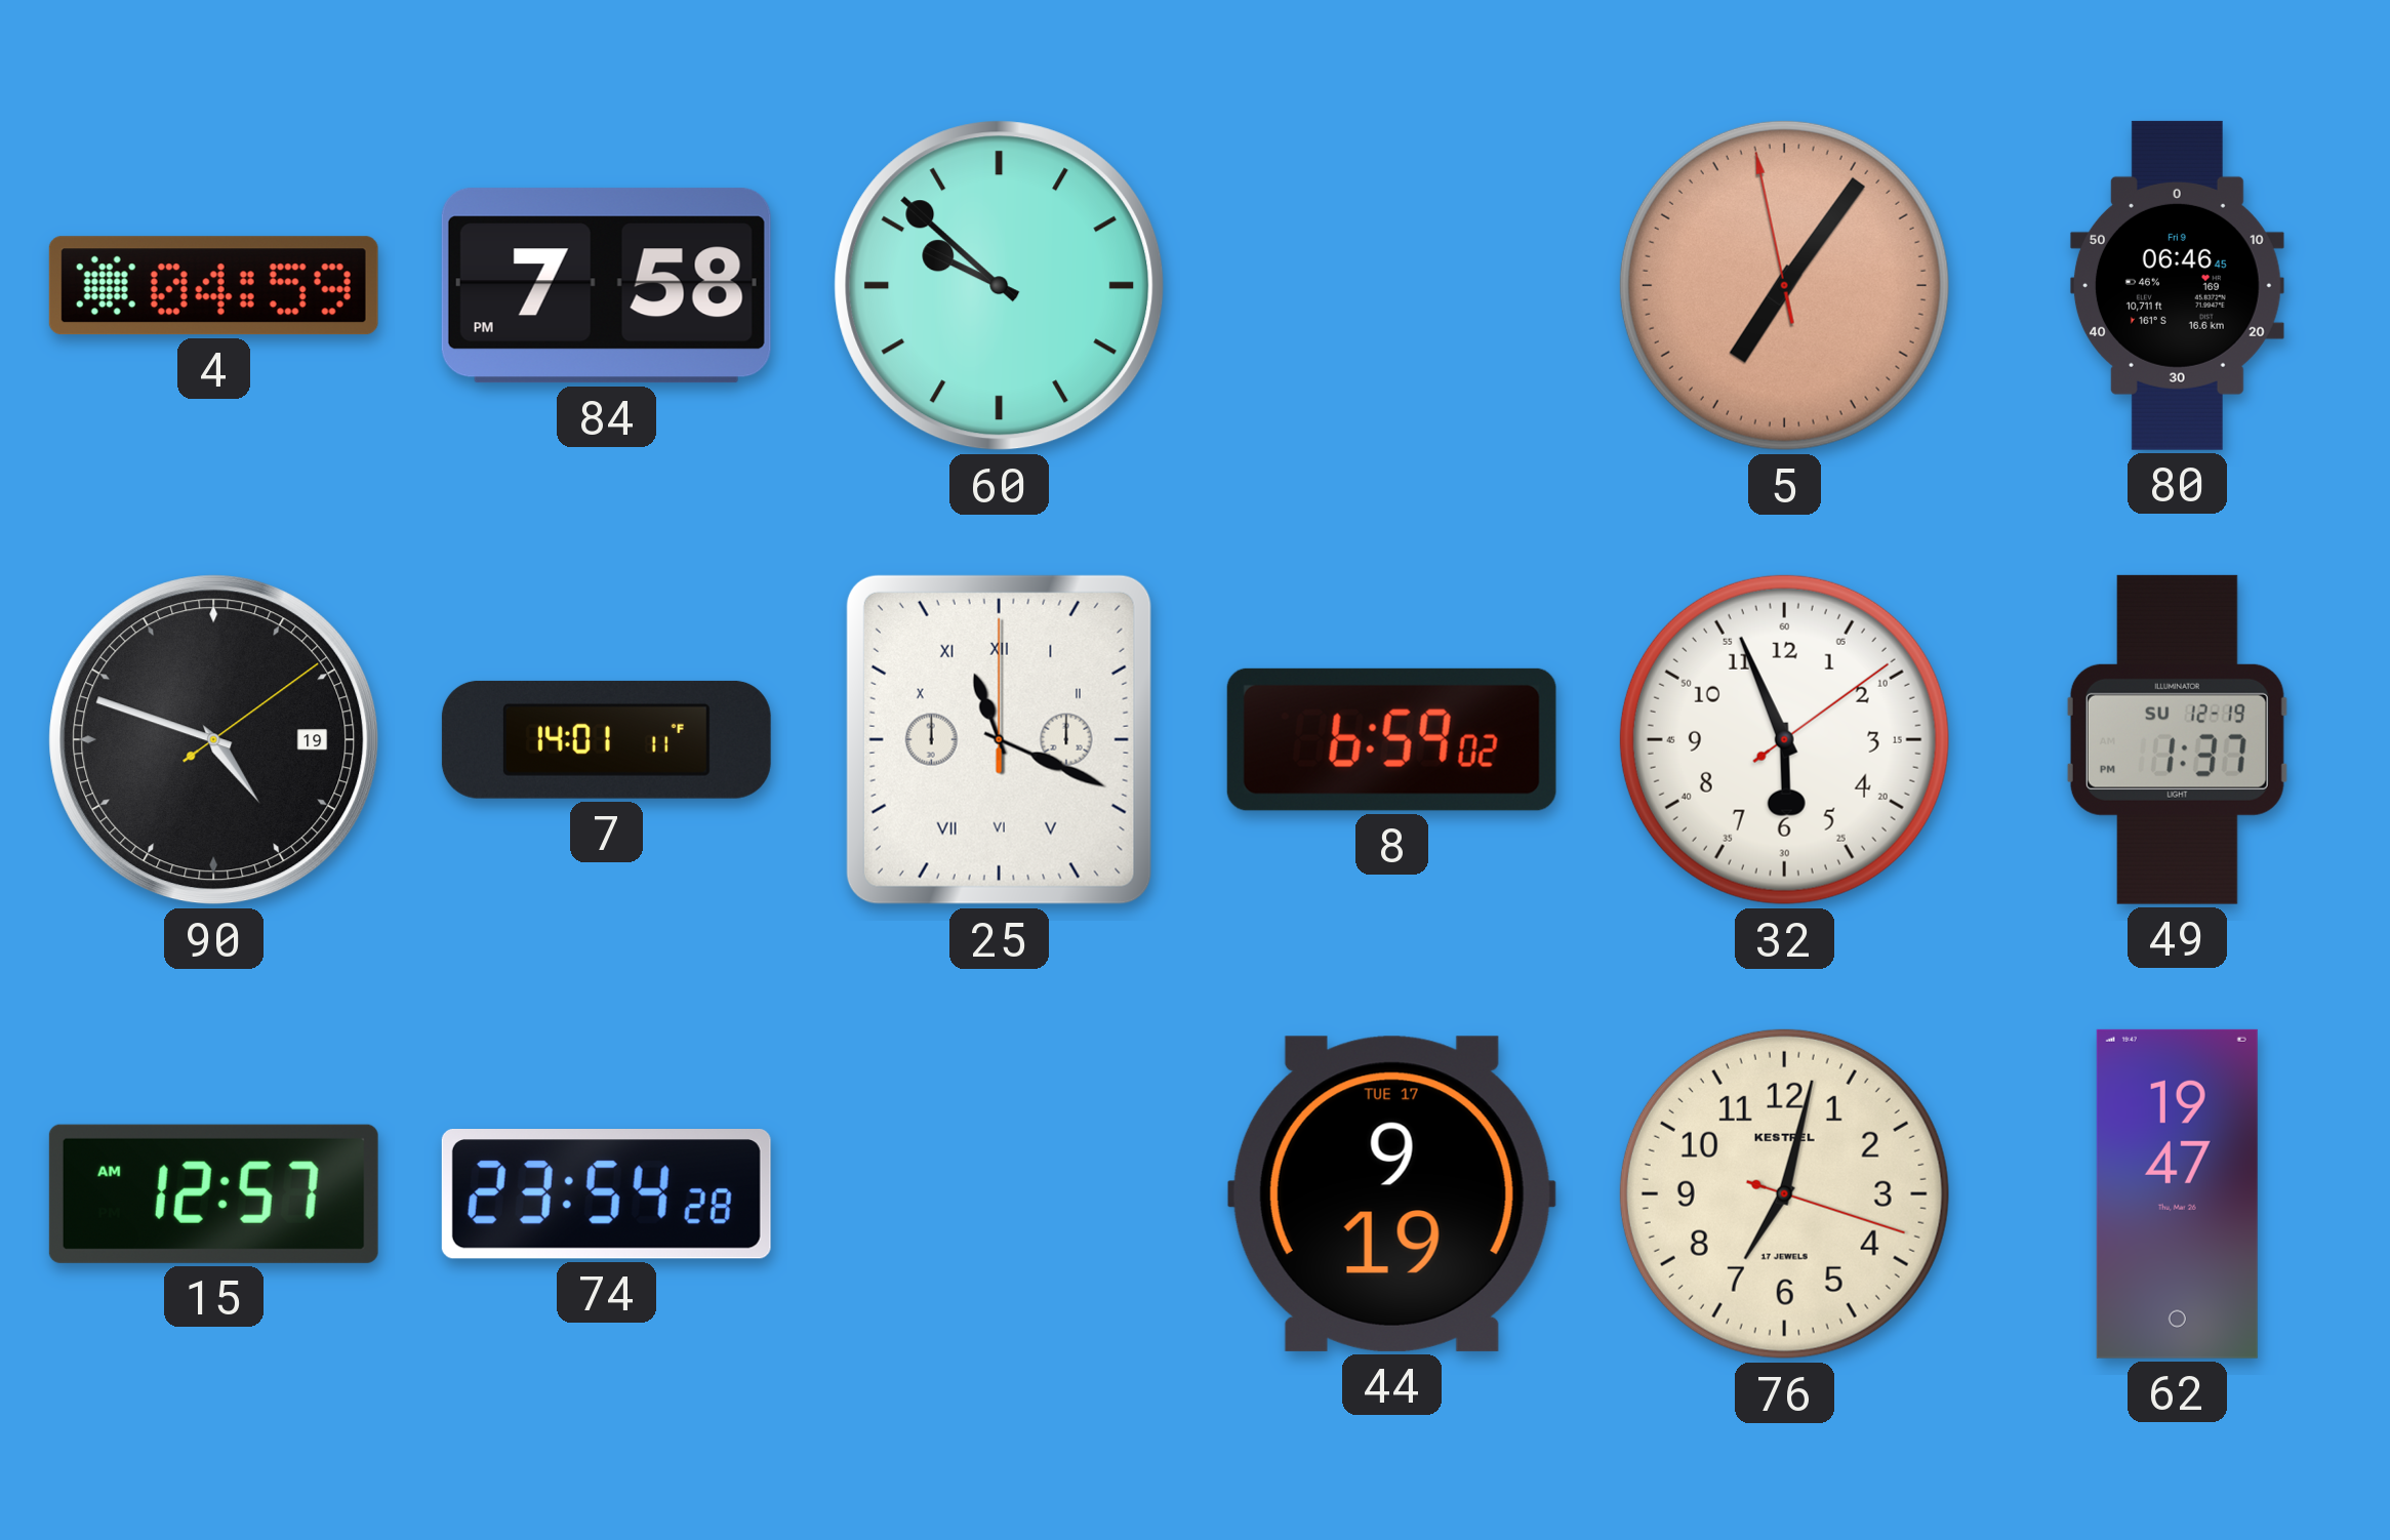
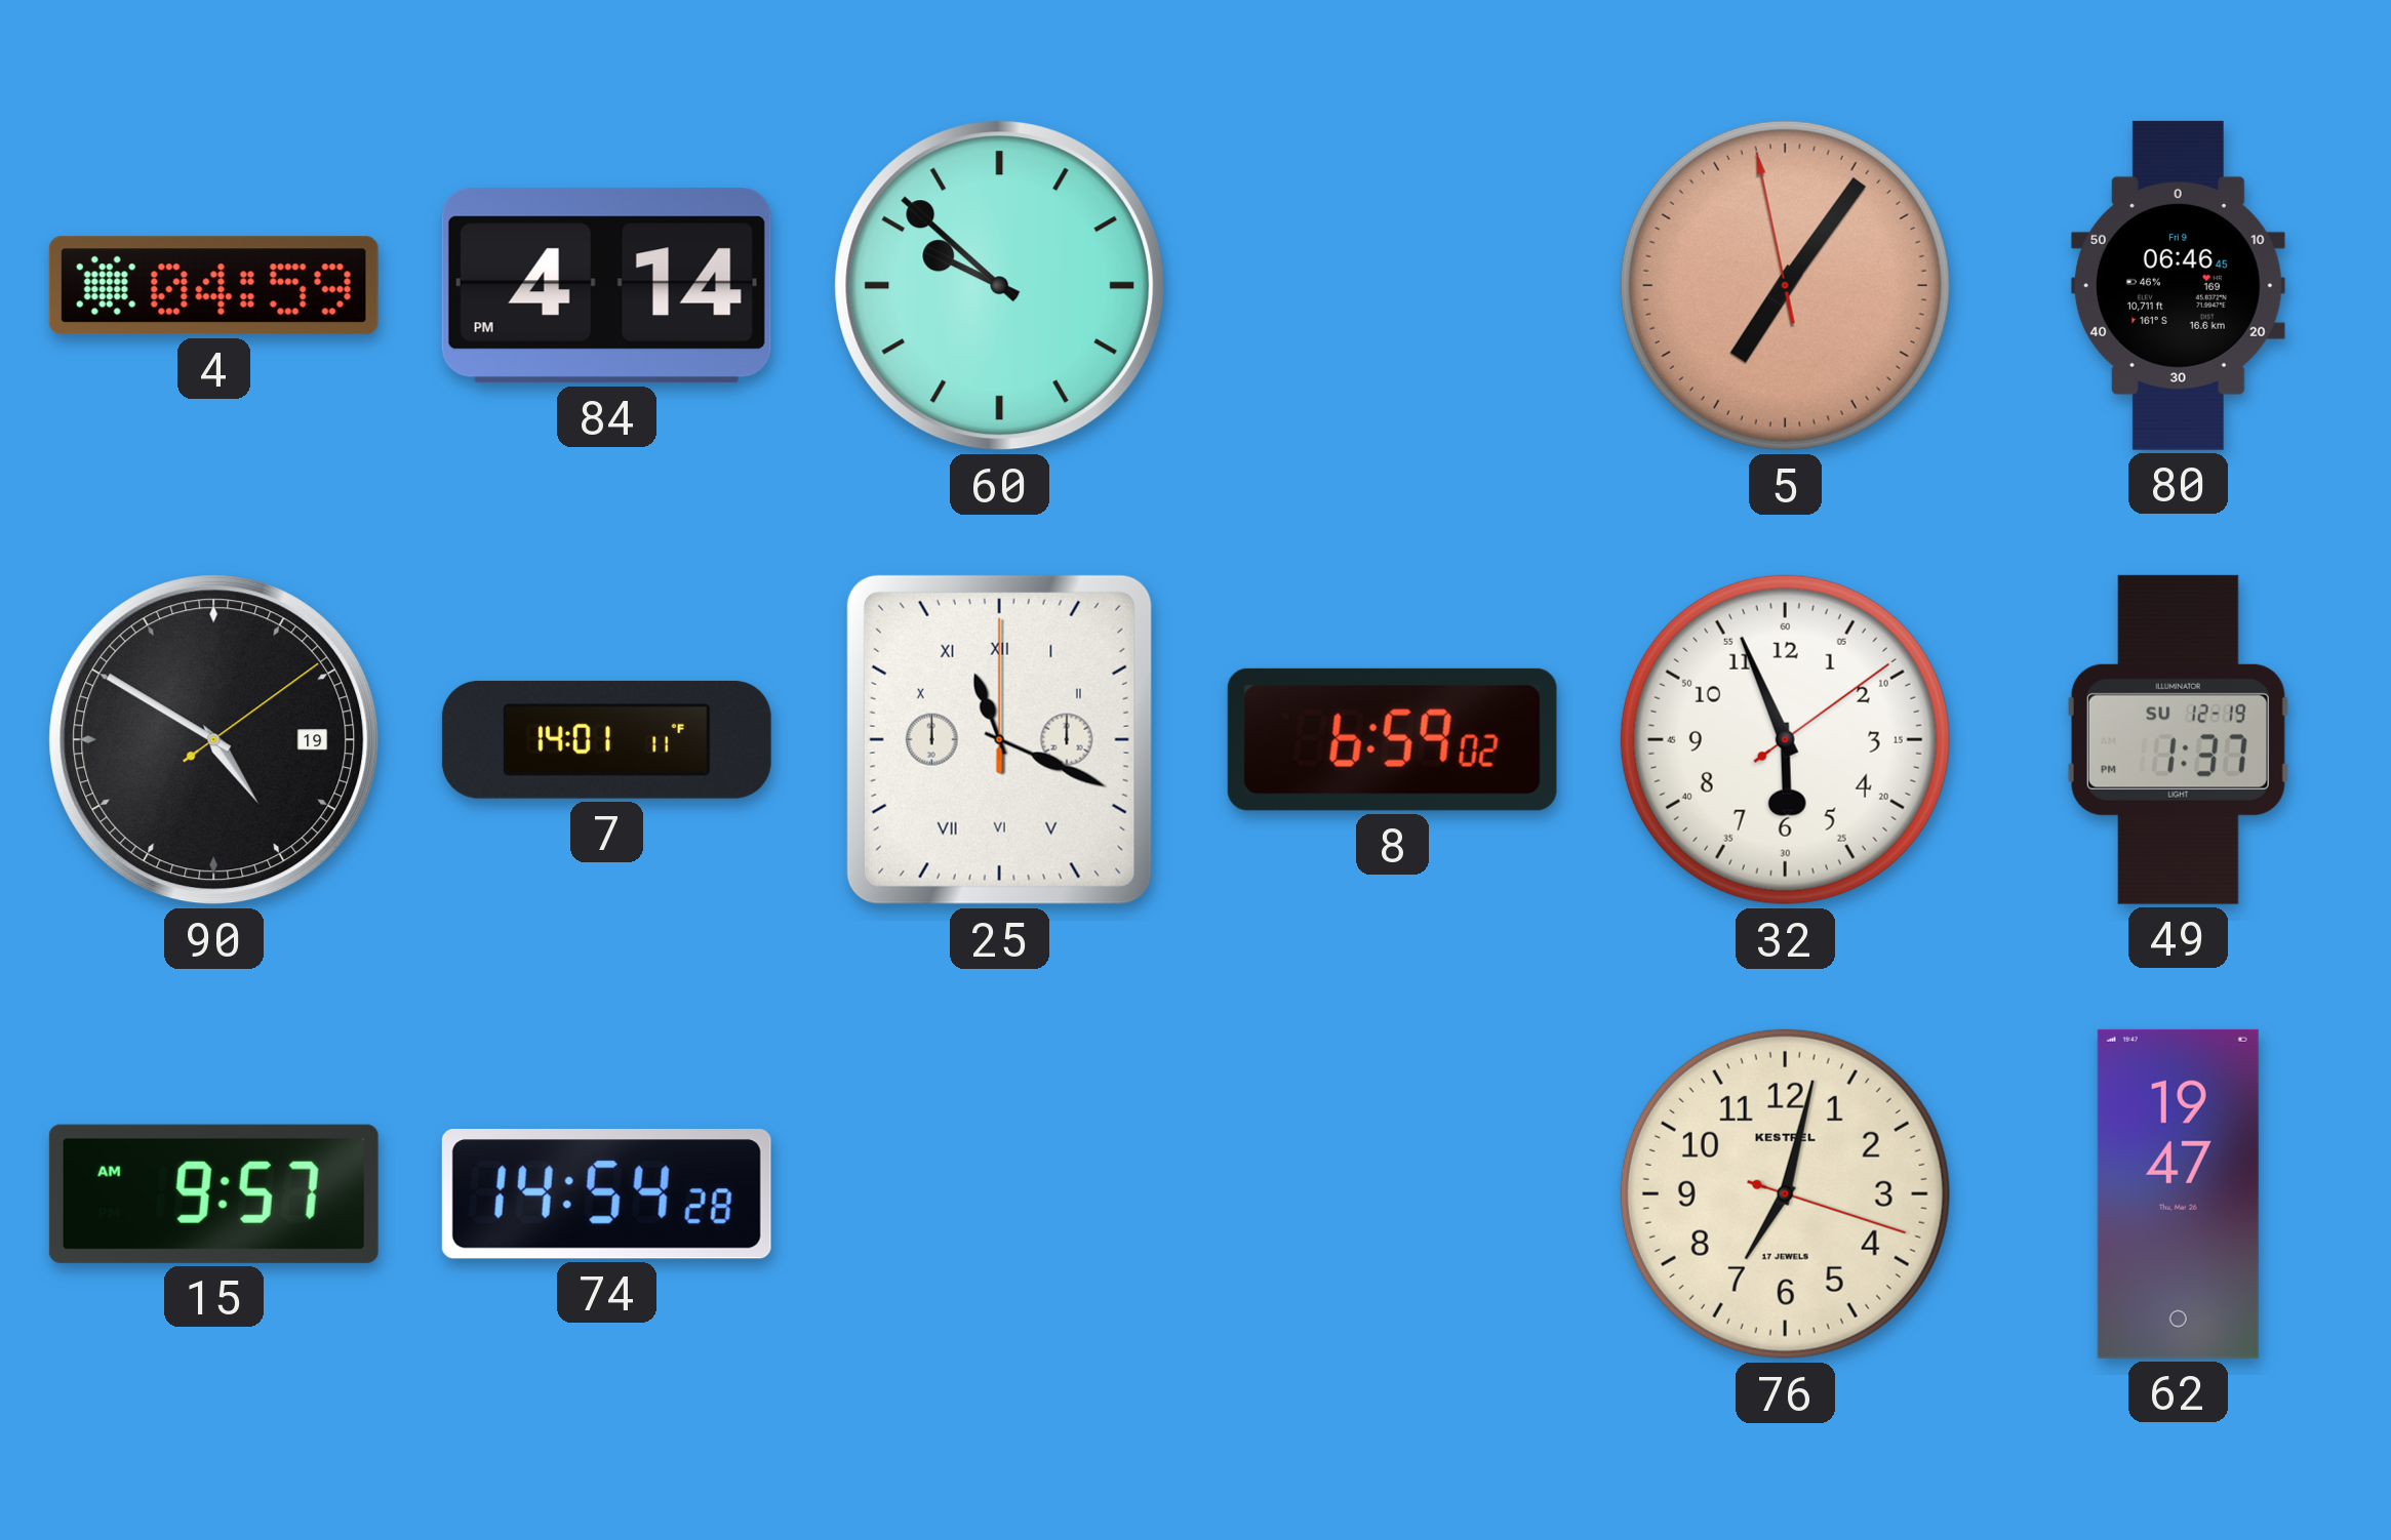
84: 7:58 -> 4:14 (606, 286)
90: 4:48 -> 4:50 (214, 740)
15: 12:57 -> 9:57 (213, 1193)
74: 23:54 -> 14:54 (606, 1194)
44: 9:19 -> none (1391, 1193)
